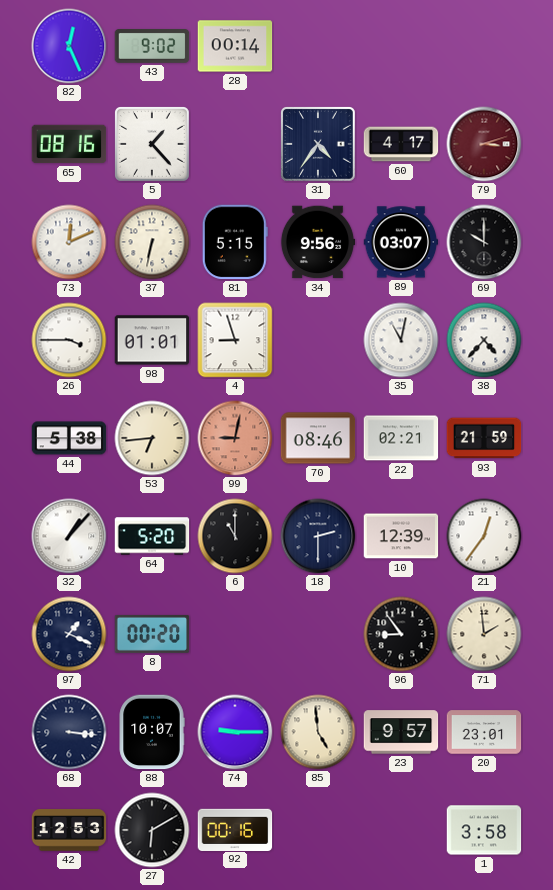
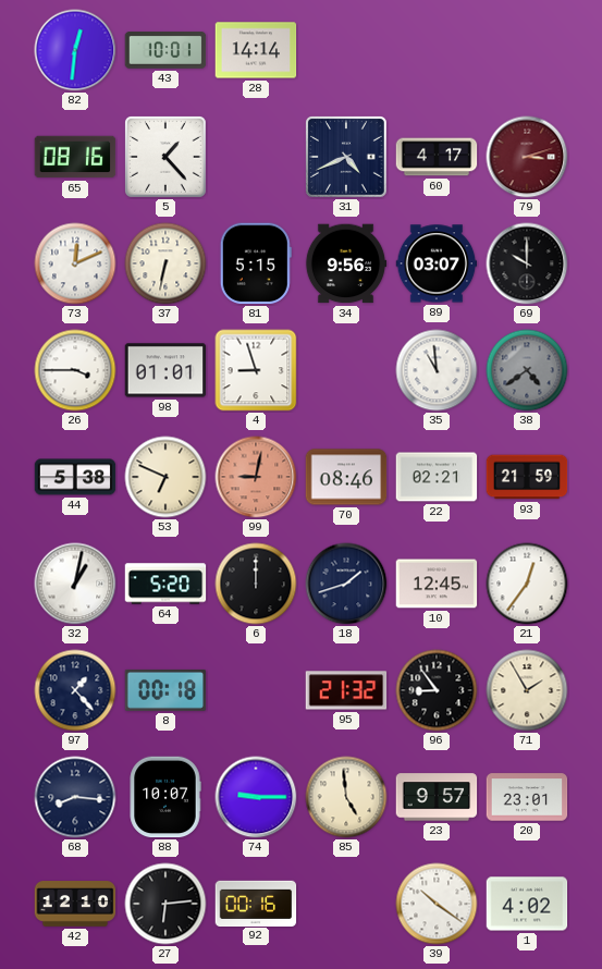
82: 12:26 -> 12:31 (75, 50)
43: 9:02 -> 10:01 (165, 51)
28: 00:14 -> 14:14 (256, 50)
31: 4:36 -> 4:41 (347, 158)
35: 11:02 -> 10:59 (437, 370)
38: 4:37 -> 4:39 (527, 370)
38 dial: white -> grey (527, 370)
53: 6:44 -> 6:49 (165, 477)
32: 1:07 -> 1:02 (75, 584)
6: 11:00 -> 12:00 (256, 584)
18: 2:30 -> 1:42 (346, 584)
10: 12:39 -> 12:45 (437, 584)
97: 1:19 -> 1:23 (75, 690)
8: 00:20 -> 00:18 (165, 690)
95: none -> 21:32 (346, 690)
71: 1:59 -> 1:55 (527, 690)
68: 3:16 -> 8:16 (75, 797)
42: 12:53 -> 12:10 (75, 904)
27: 6:10 -> 6:14 (165, 904)
39: none -> 10:21 (437, 904)
1: 3:58 -> 4:02 (527, 904)
